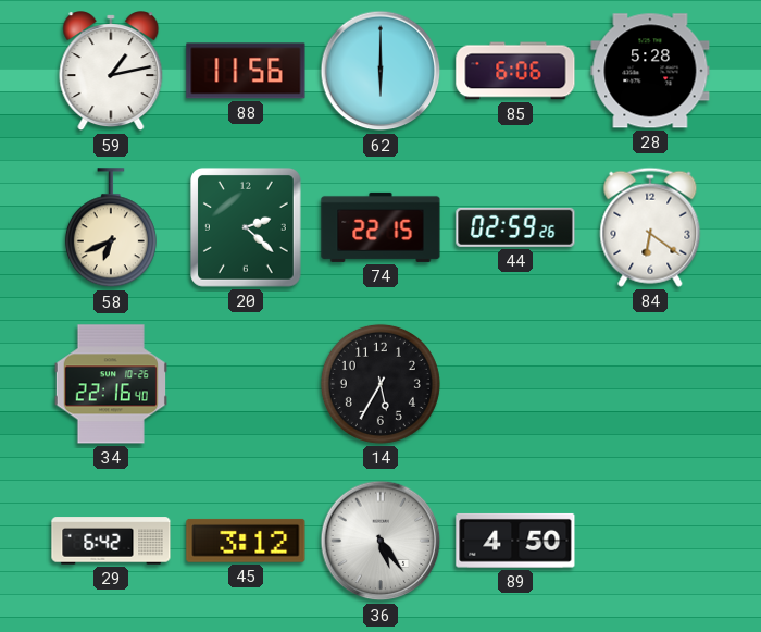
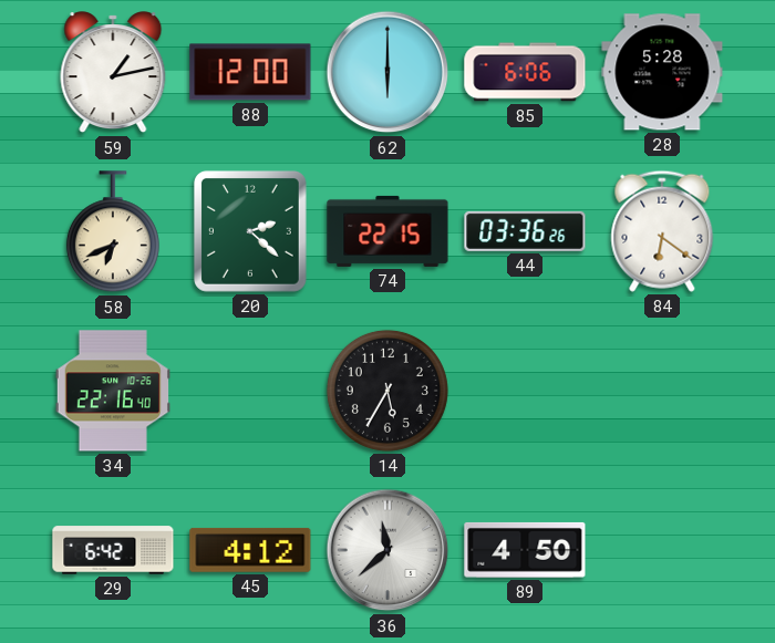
88: 11:56 -> 12:00 (250, 72)
44: 02:59 -> 03:36 (525, 231)
45: 3:12 -> 4:12 (250, 550)
36: 5:24 -> 11:38 (387, 550)
